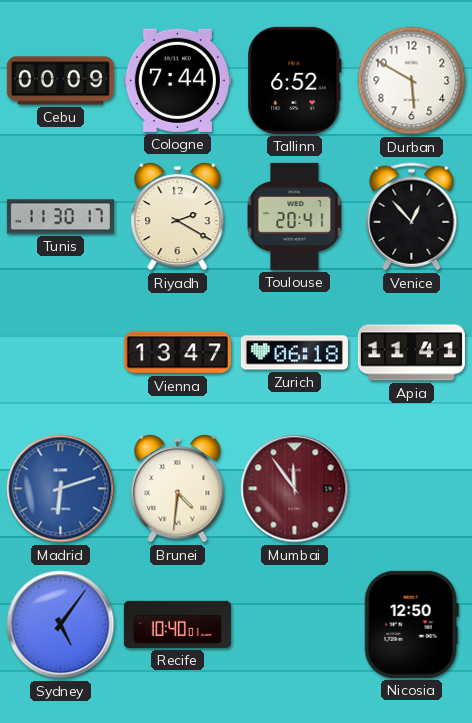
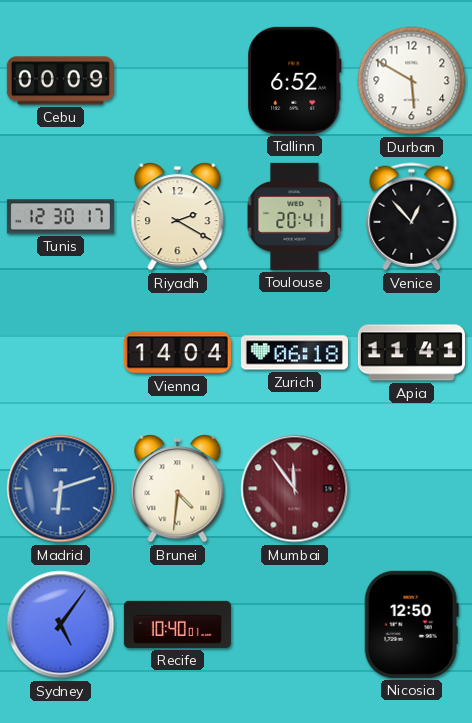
Cologne: 7:44 -> none (177, 80)
Tunis: 11:30 -> 12:30 (60, 217)
Vienna: 13:47 -> 14:04 (177, 353)
